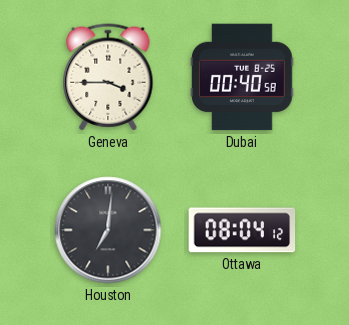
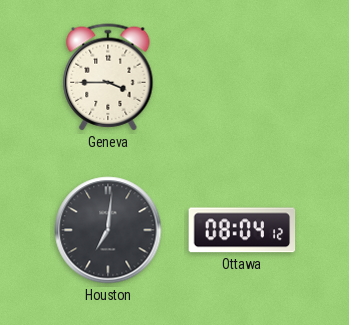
Dubai: 00:40 -> none (242, 77)
